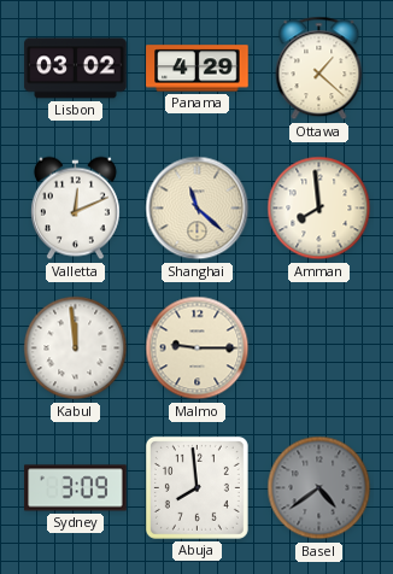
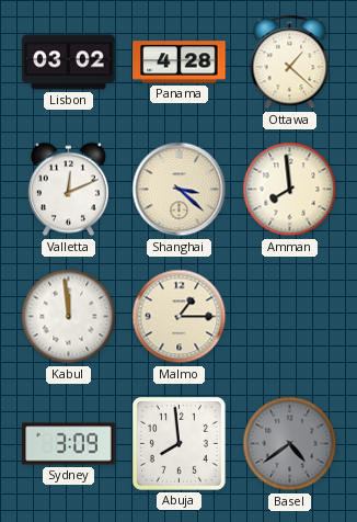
Panama: 4:29 -> 4:28 (180, 63)
Shanghai: 11:22 -> 3:22 (180, 190)
Malmo: 9:15 -> 1:15 (180, 317)
